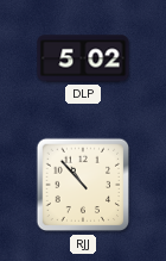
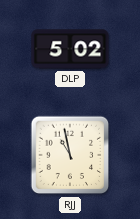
RJJ: 10:53 -> 10:58 (70, 155)
